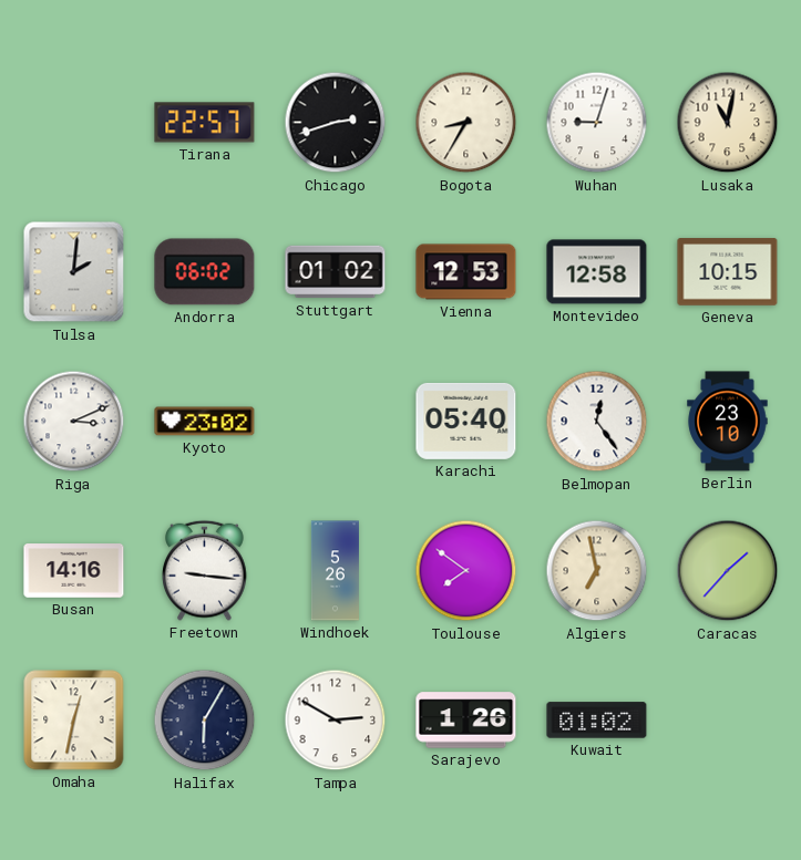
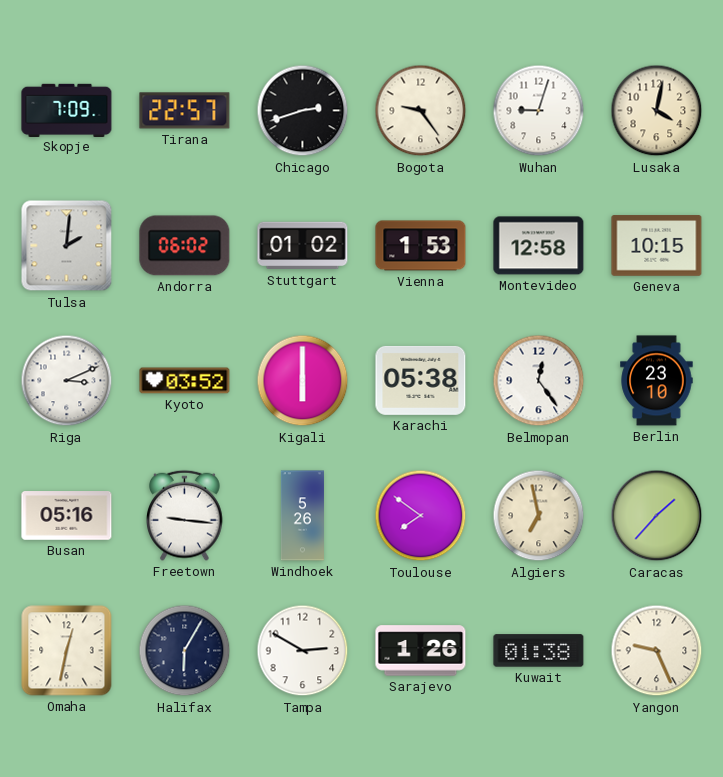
Skopje: none -> 7:09 (67, 110)
Bogota: 8:35 -> 9:24 (421, 111)
Lusaka: 11:02 -> 4:02 (657, 111)
Vienna: 12:53 -> 1:53 (421, 246)
Kyoto: 23:02 -> 03:52 (185, 381)
Kigali: none -> 6:00 (303, 381)
Karachi: 05:40 -> 05:38 (421, 380)
Busan: 14:16 -> 05:16 (67, 516)
Kuwait: 01:02 -> 01:38 (539, 651)
Yangon: none -> 9:26 (657, 651)
